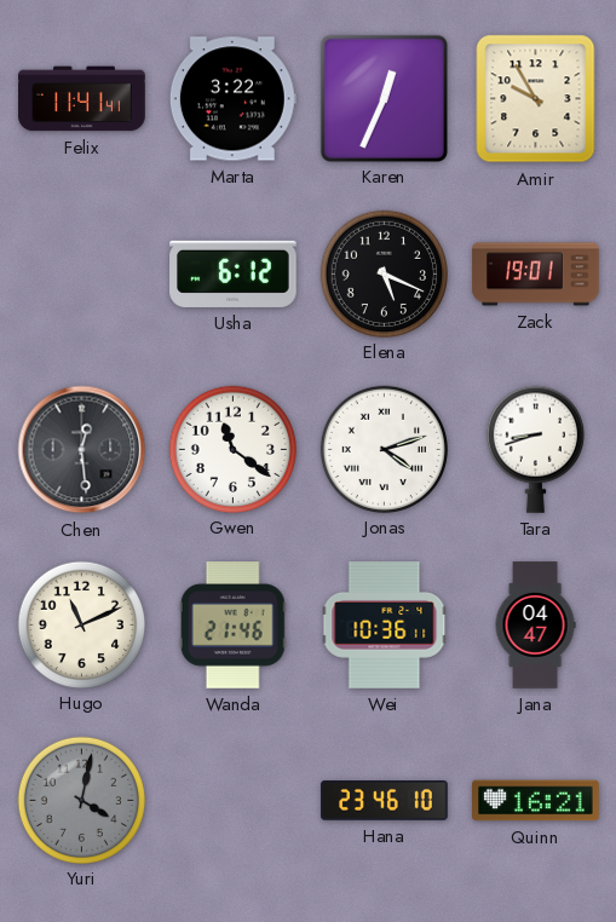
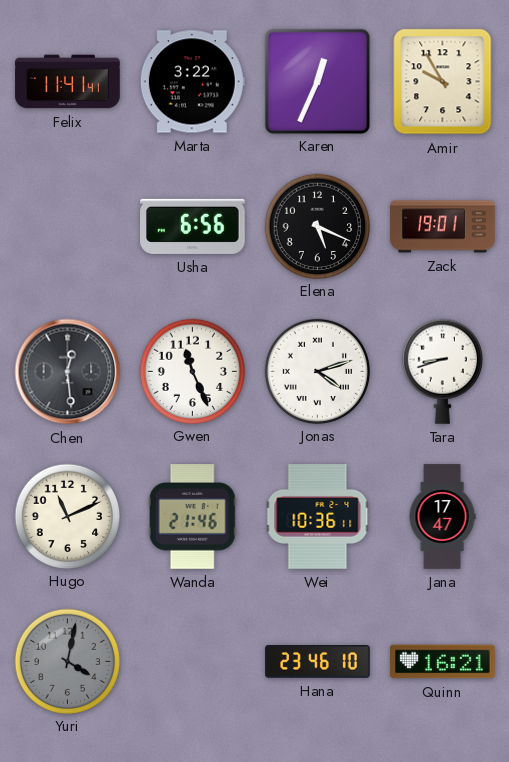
Usha: 6:12 -> 6:56 (193, 226)
Gwen: 11:21 -> 11:26 (192, 371)
Jana: 04:47 -> 17:47 (442, 517)
